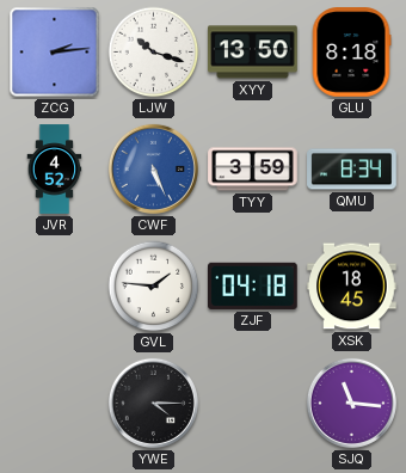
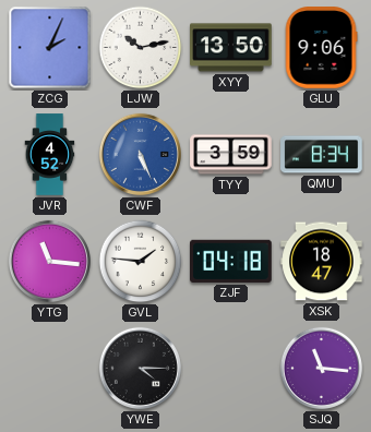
ZCG: 2:14 -> 2:04 (50, 48)
LJW: 10:18 -> 10:13 (141, 48)
GLU: 8:18 -> 9:06 (321, 48)
YTG: none -> 11:16 (49, 261)
XSK: 18:45 -> 18:47 (322, 262)
